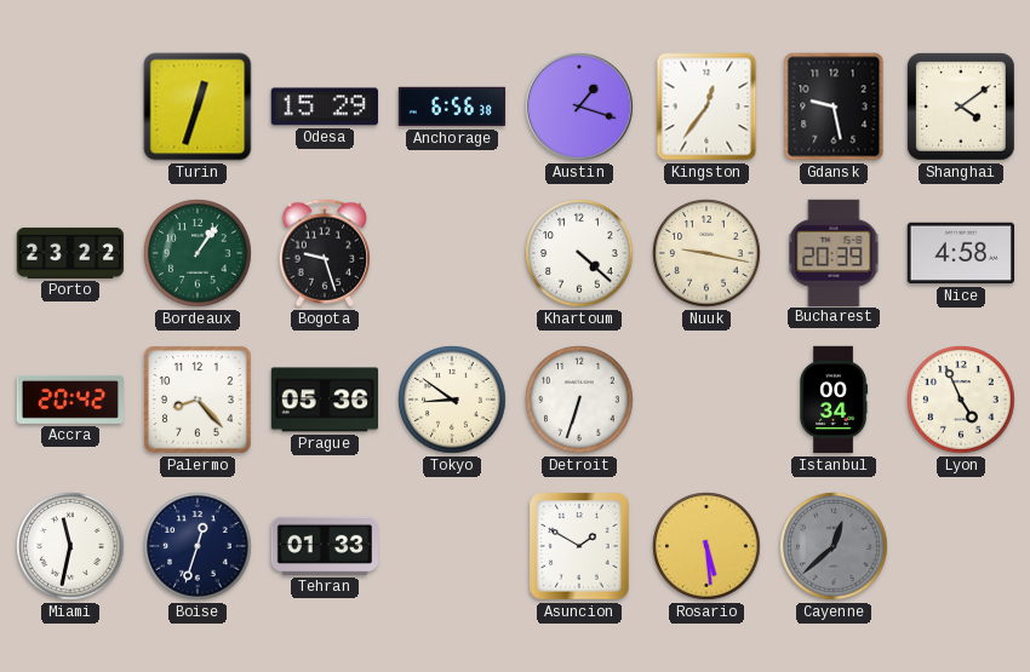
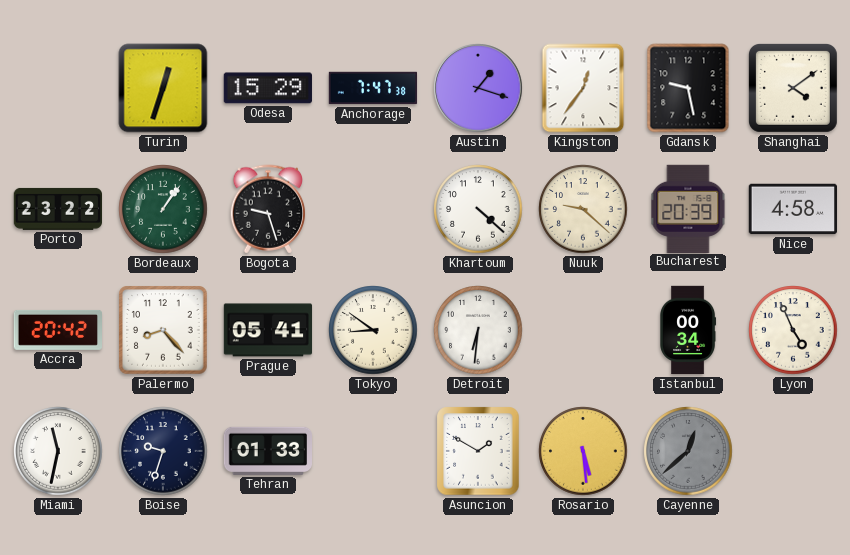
Anchorage: 6:56 -> 7:47 (373, 88)
Nuuk: 9:17 -> 9:22 (583, 209)
Prague: 05:36 -> 05:41 (268, 330)
Detroit: 6:33 -> 6:31 (478, 330)
Boise: 12:33 -> 9:33 (163, 451)
